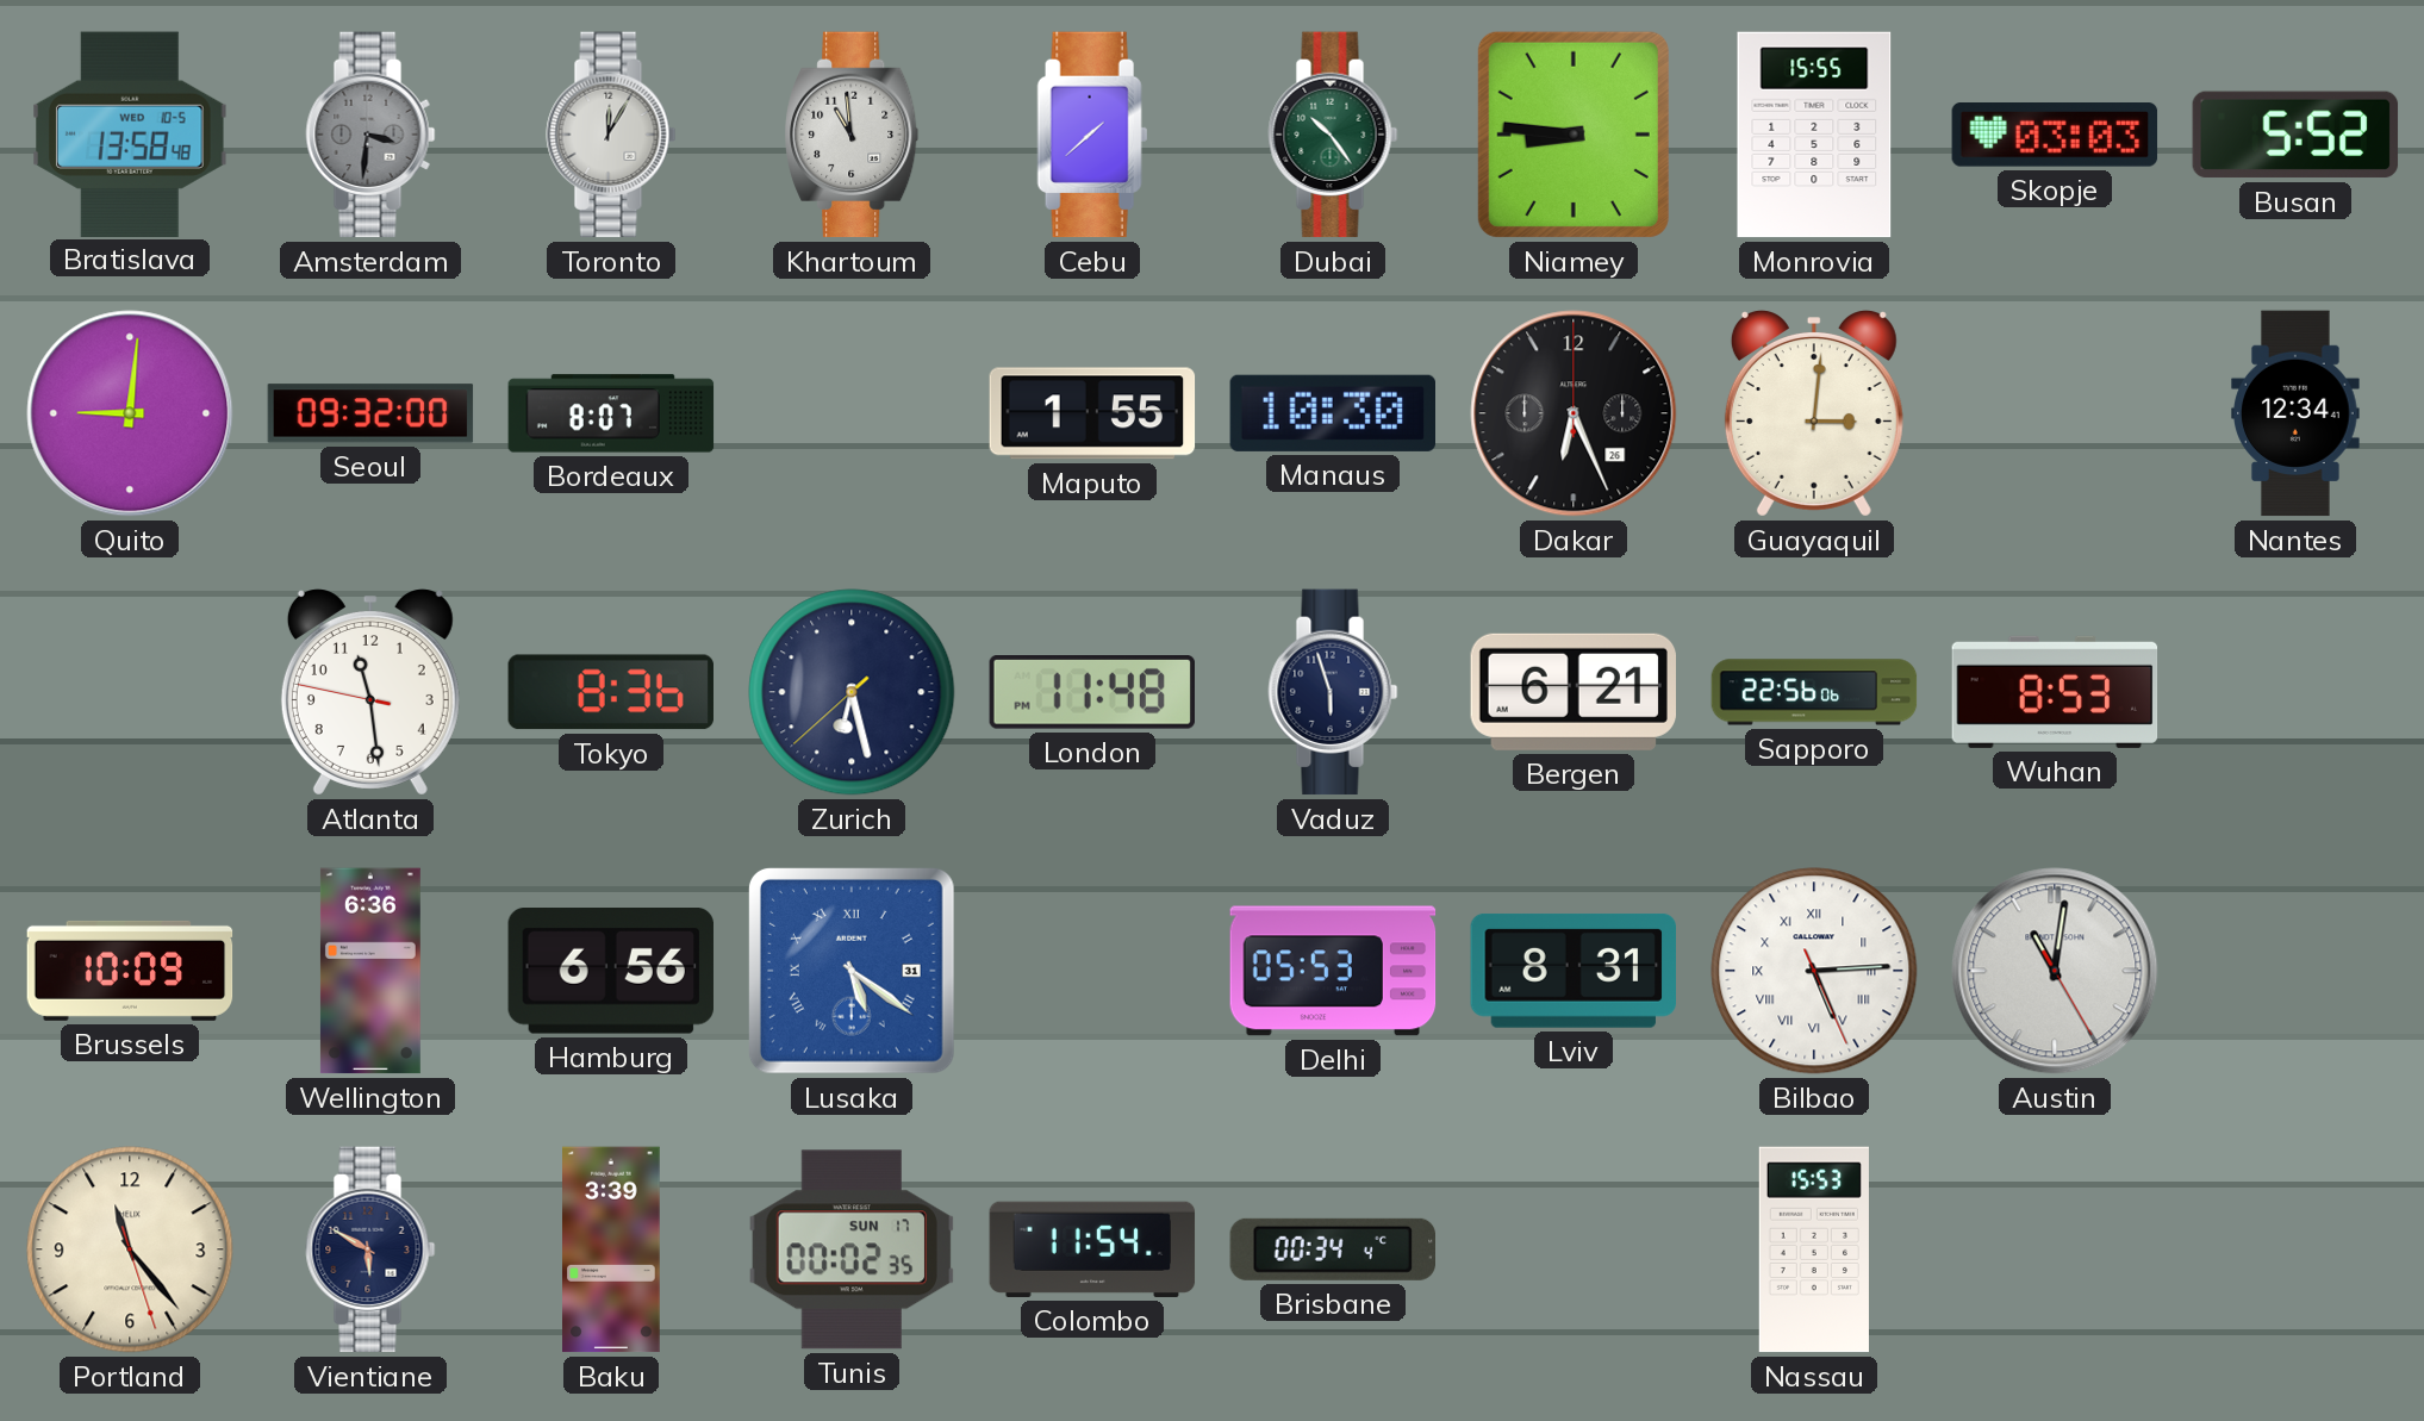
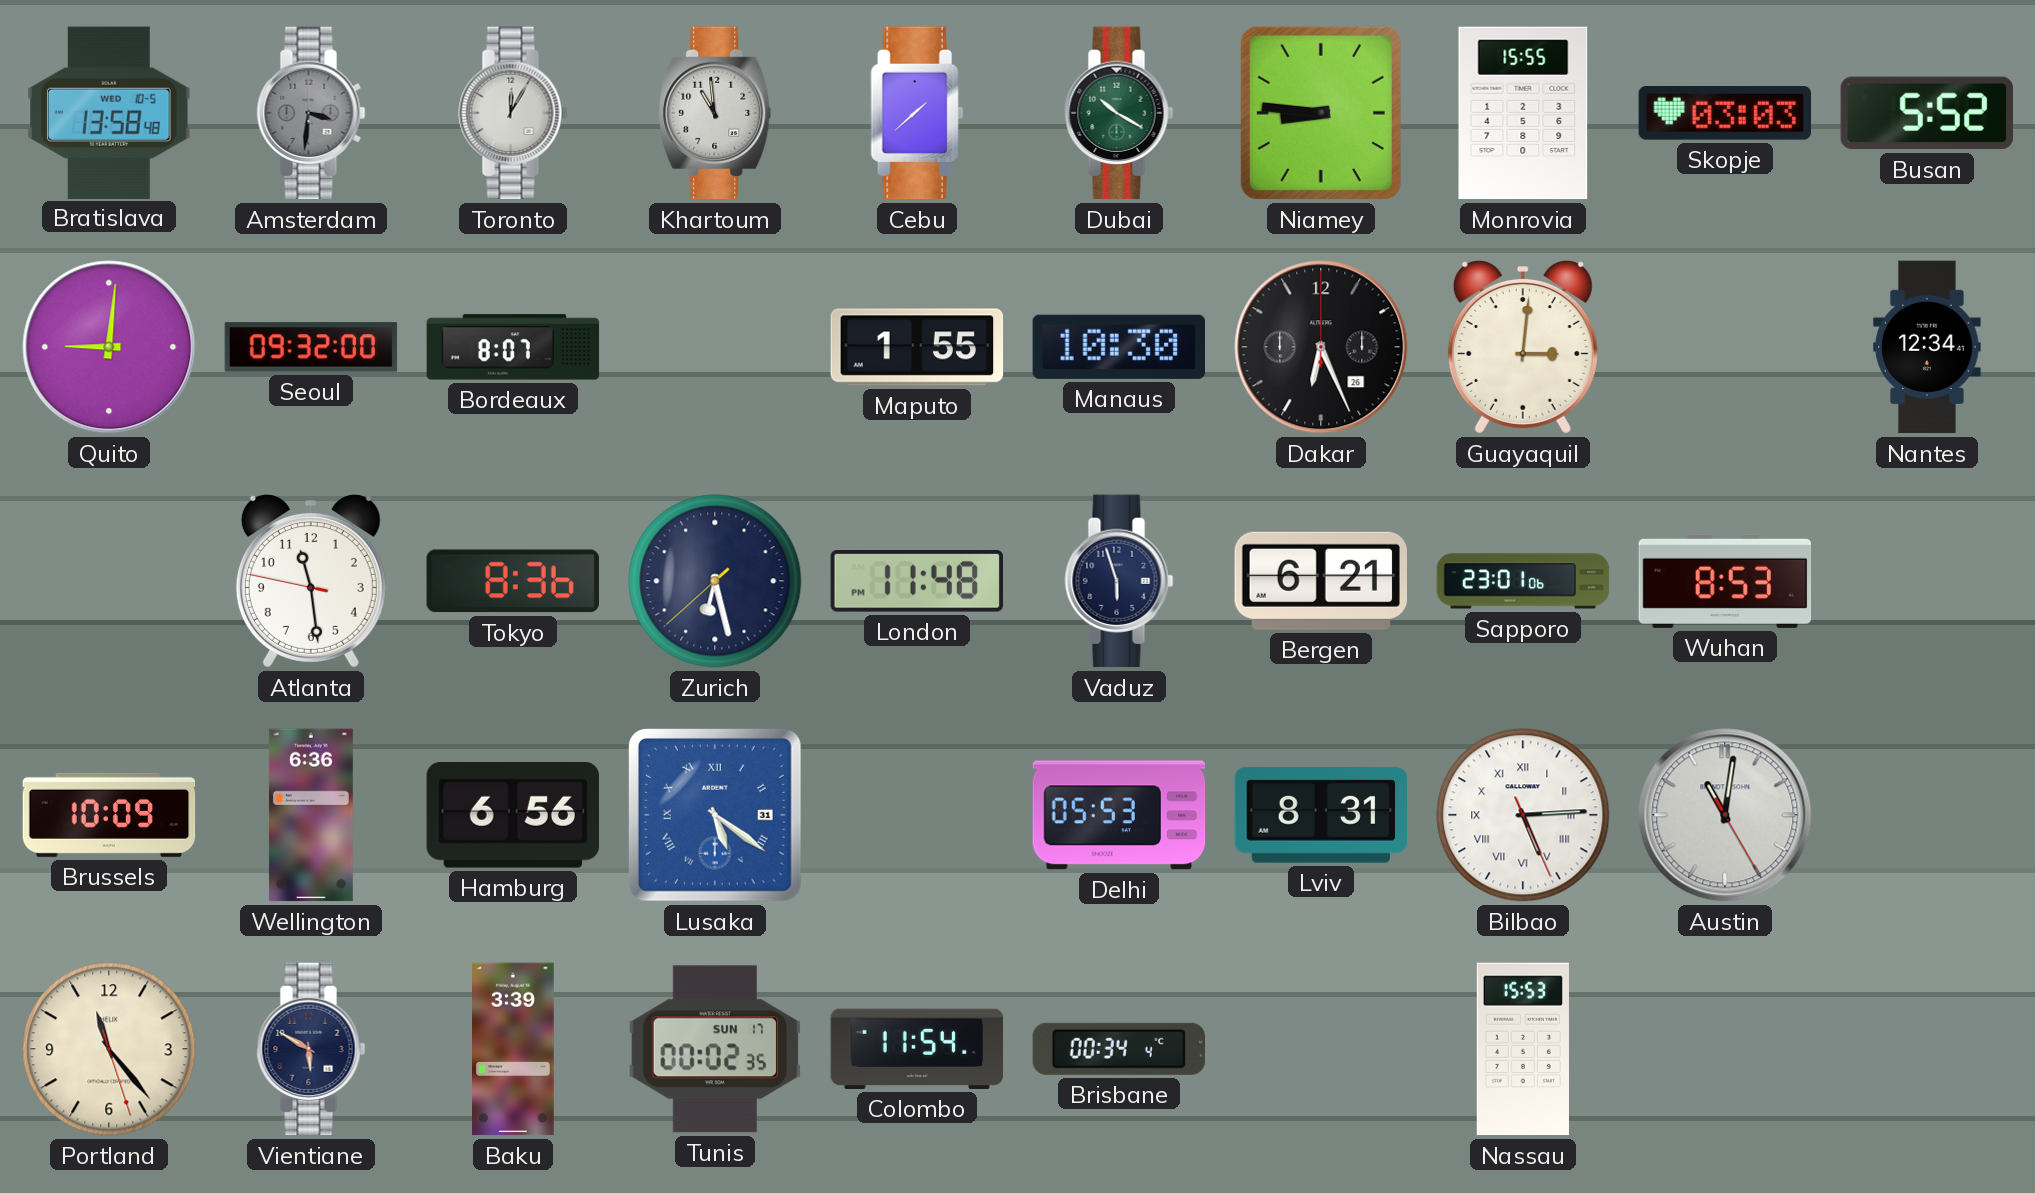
Dubai: 10:24 -> 10:20 (1119, 113)
Sapporo: 22:56 -> 23:01 (1523, 581)
